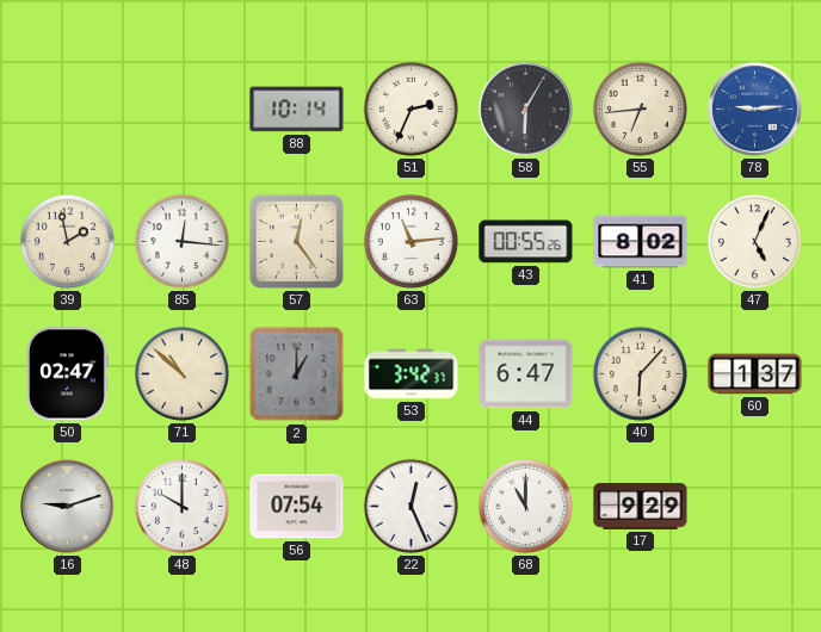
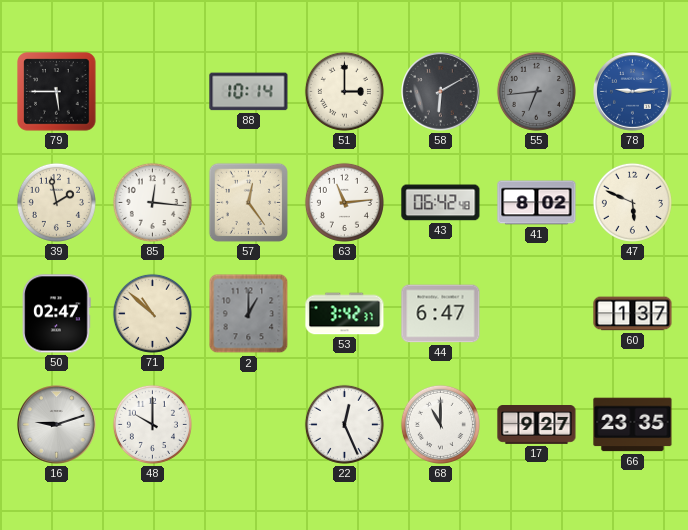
79: none -> 5:45 (57, 92)
51: 2:34 -> 3:00 (344, 91)
58: 6:05 -> 6:10 (441, 92)
55 dial: cream -> grey (536, 91)
43: 00:55 -> 06:42 (441, 203)
47: 5:04 -> 5:49 (632, 202)
40: 6:07 -> none (640, 373)
56: 07:54 -> none (297, 507)
17: 9:29 -> 9:27 (537, 425)
66: none -> 23:35 (633, 425)
